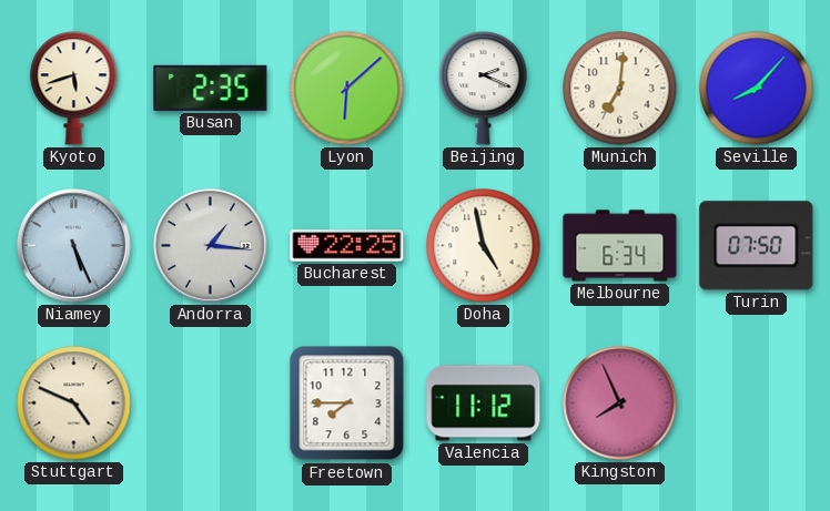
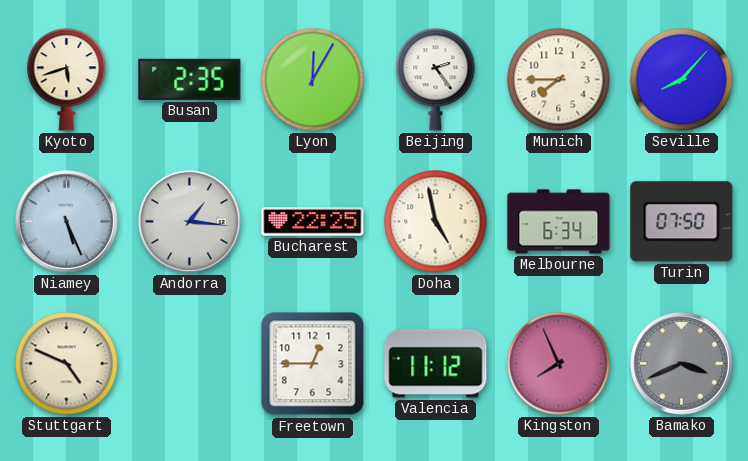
Lyon: 6:08 -> 12:05 (313, 80)
Beijing: 2:19 -> 2:24 (436, 80)
Munich: 7:01 -> 7:45 (559, 80)
Freetown: 7:45 -> 12:45 (313, 364)
Bamako: none -> 3:41 (682, 364)
